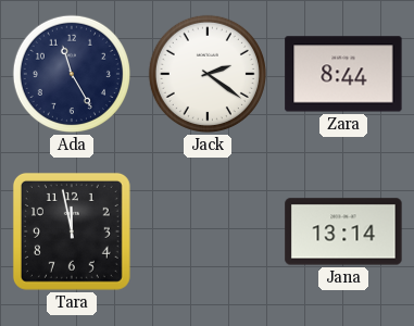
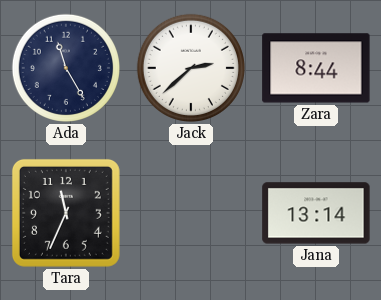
Jack: 2:21 -> 2:38 (191, 68)
Tara: 11:58 -> 11:34 (66, 213)
